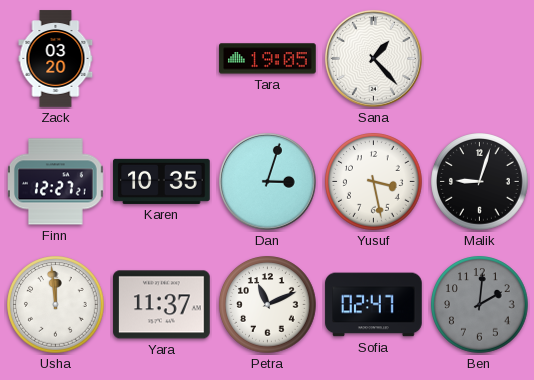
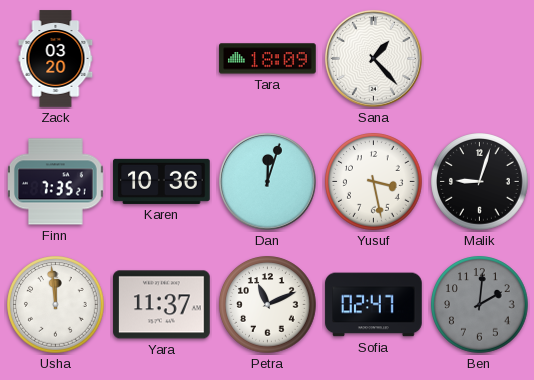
Tara: 19:05 -> 18:09 (268, 59)
Finn: 12:27 -> 7:35 (56, 182)
Karen: 10:35 -> 10:36 (162, 181)
Dan: 3:03 -> 12:03 (267, 181)
